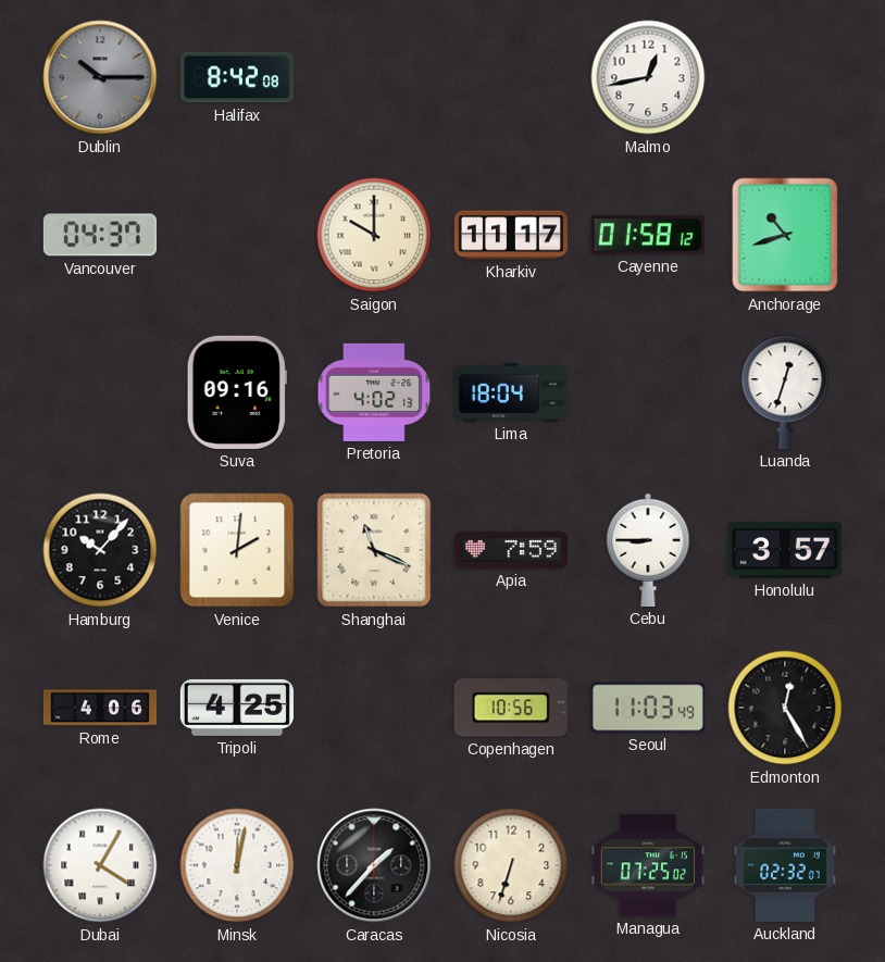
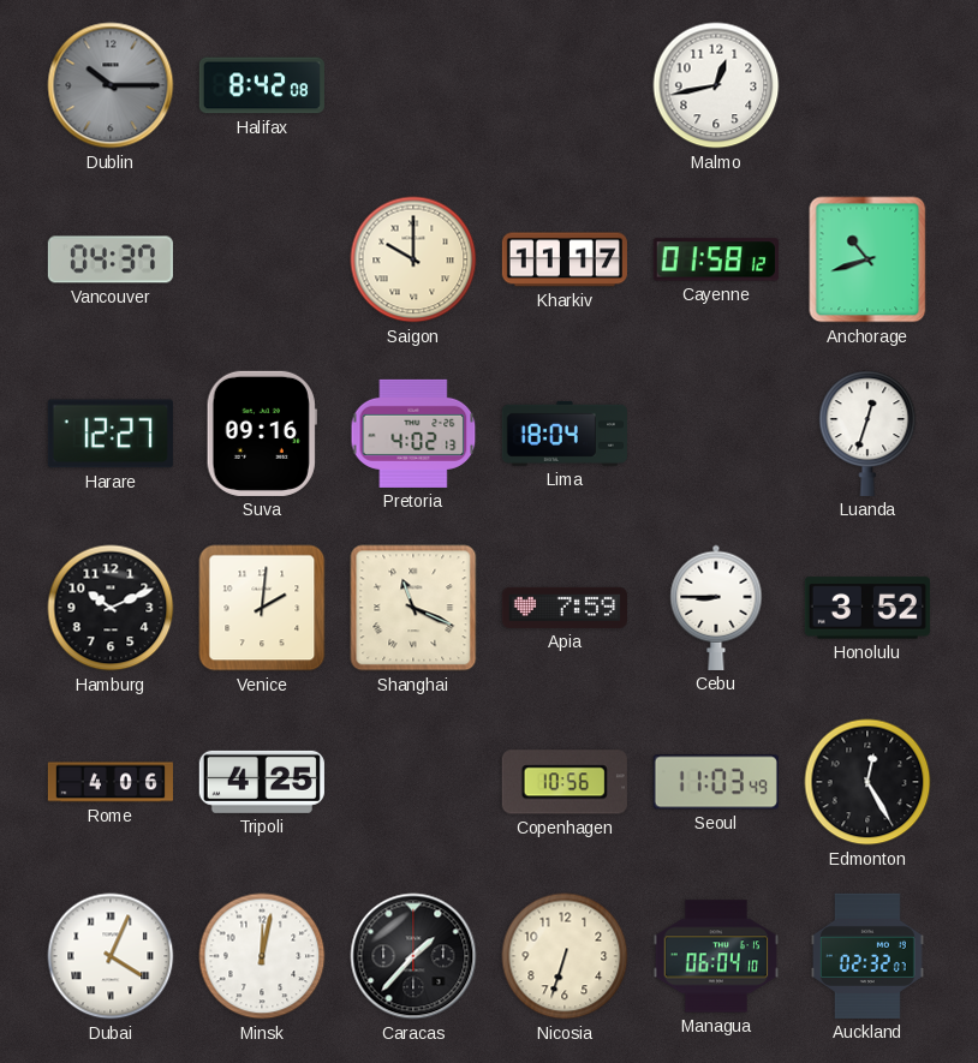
Harare: none -> 12:27 (111, 434)
Hamburg: 10:07 -> 10:11 (111, 608)
Honolulu: 3:57 -> 3:52 (867, 608)
Dubai: 4:05 -> 4:04 (111, 956)
Managua: 07:25 -> 06:04 (716, 956)
